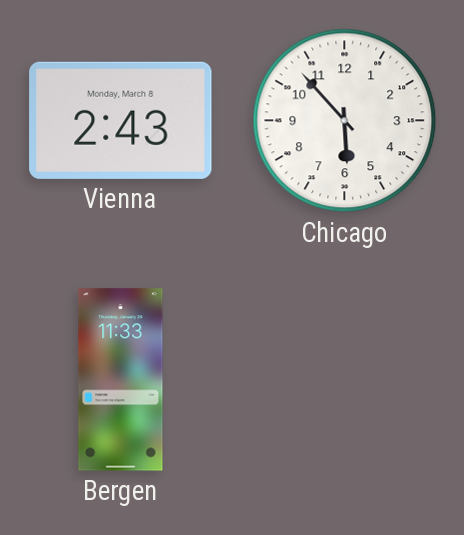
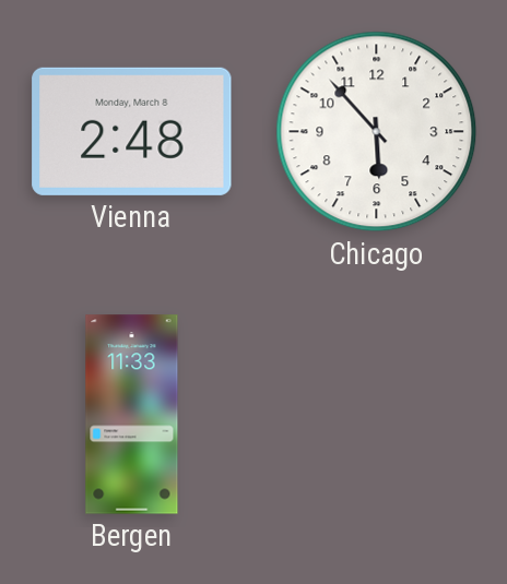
Vienna: 2:43 -> 2:48 (132, 131)
